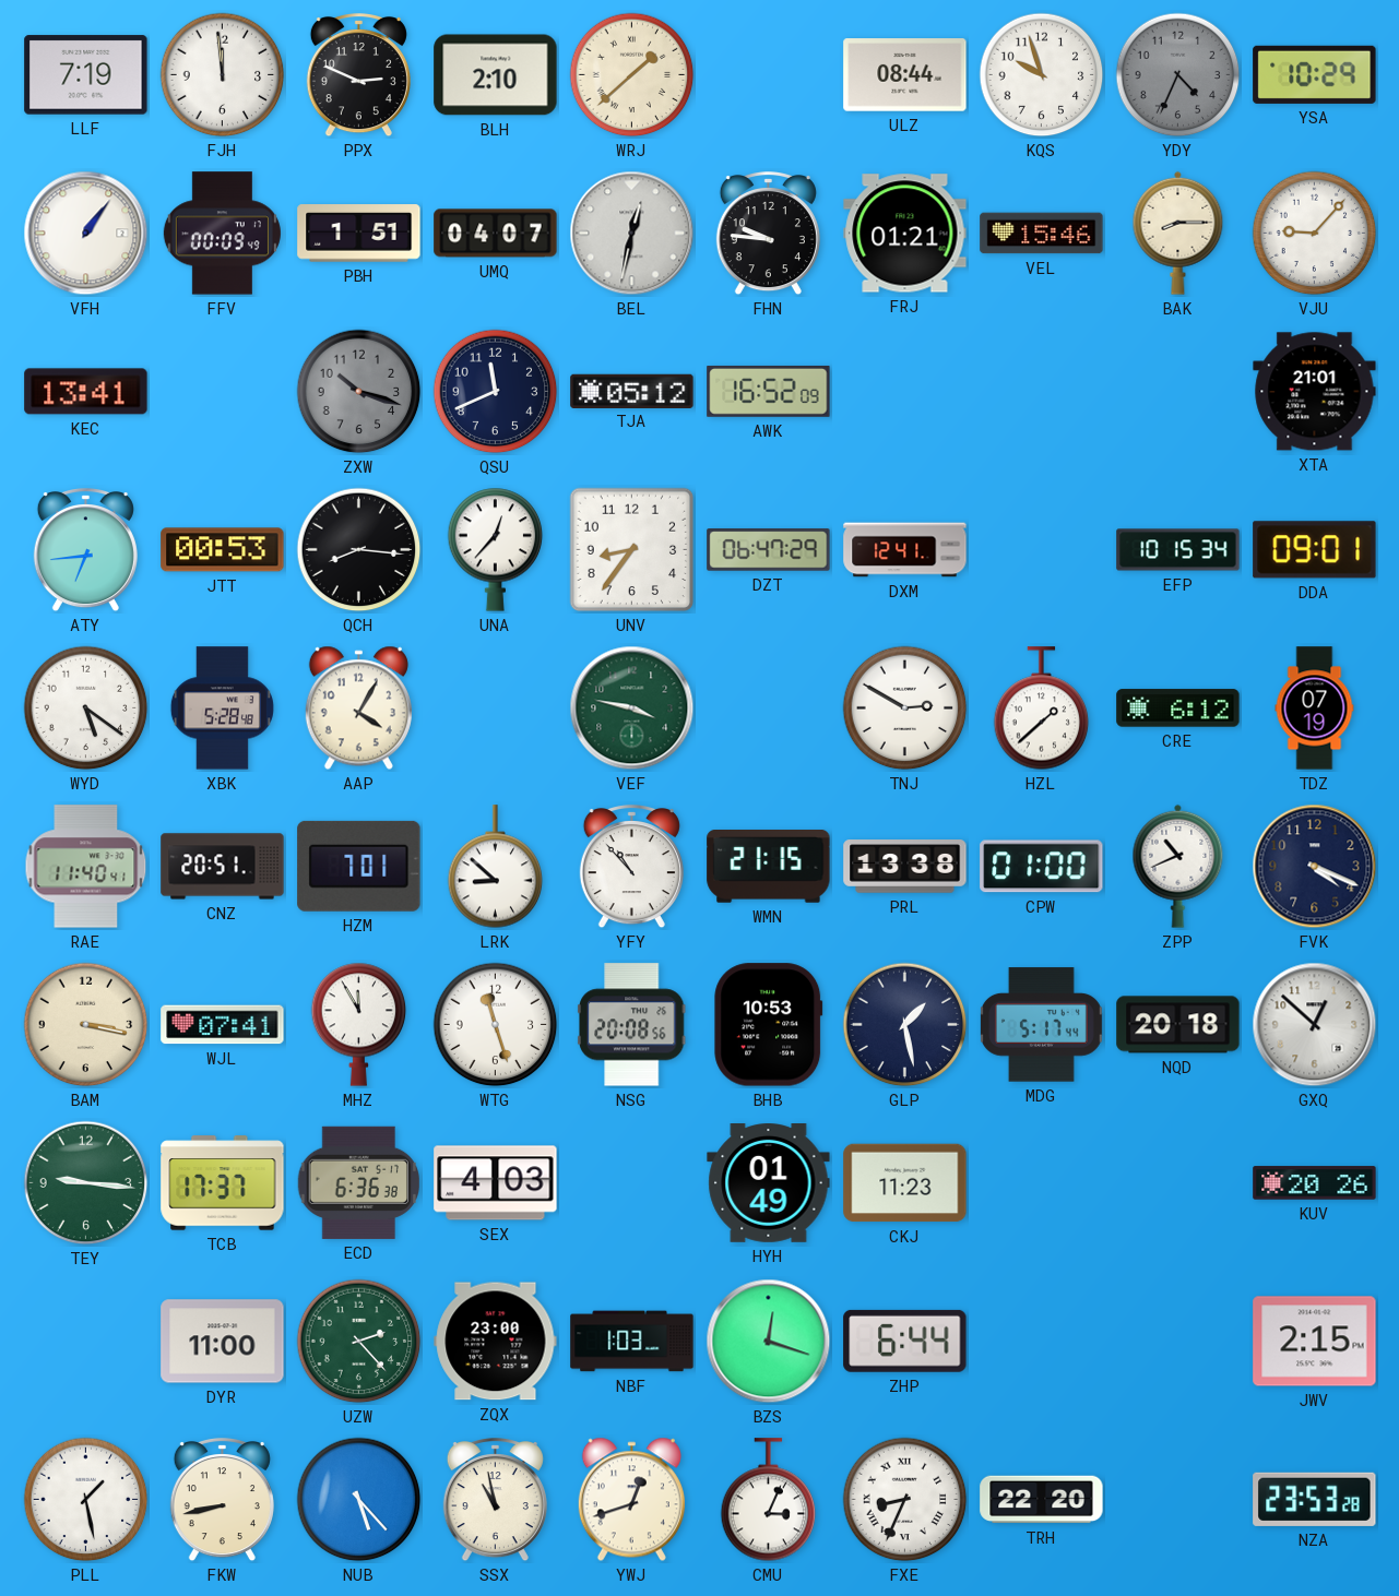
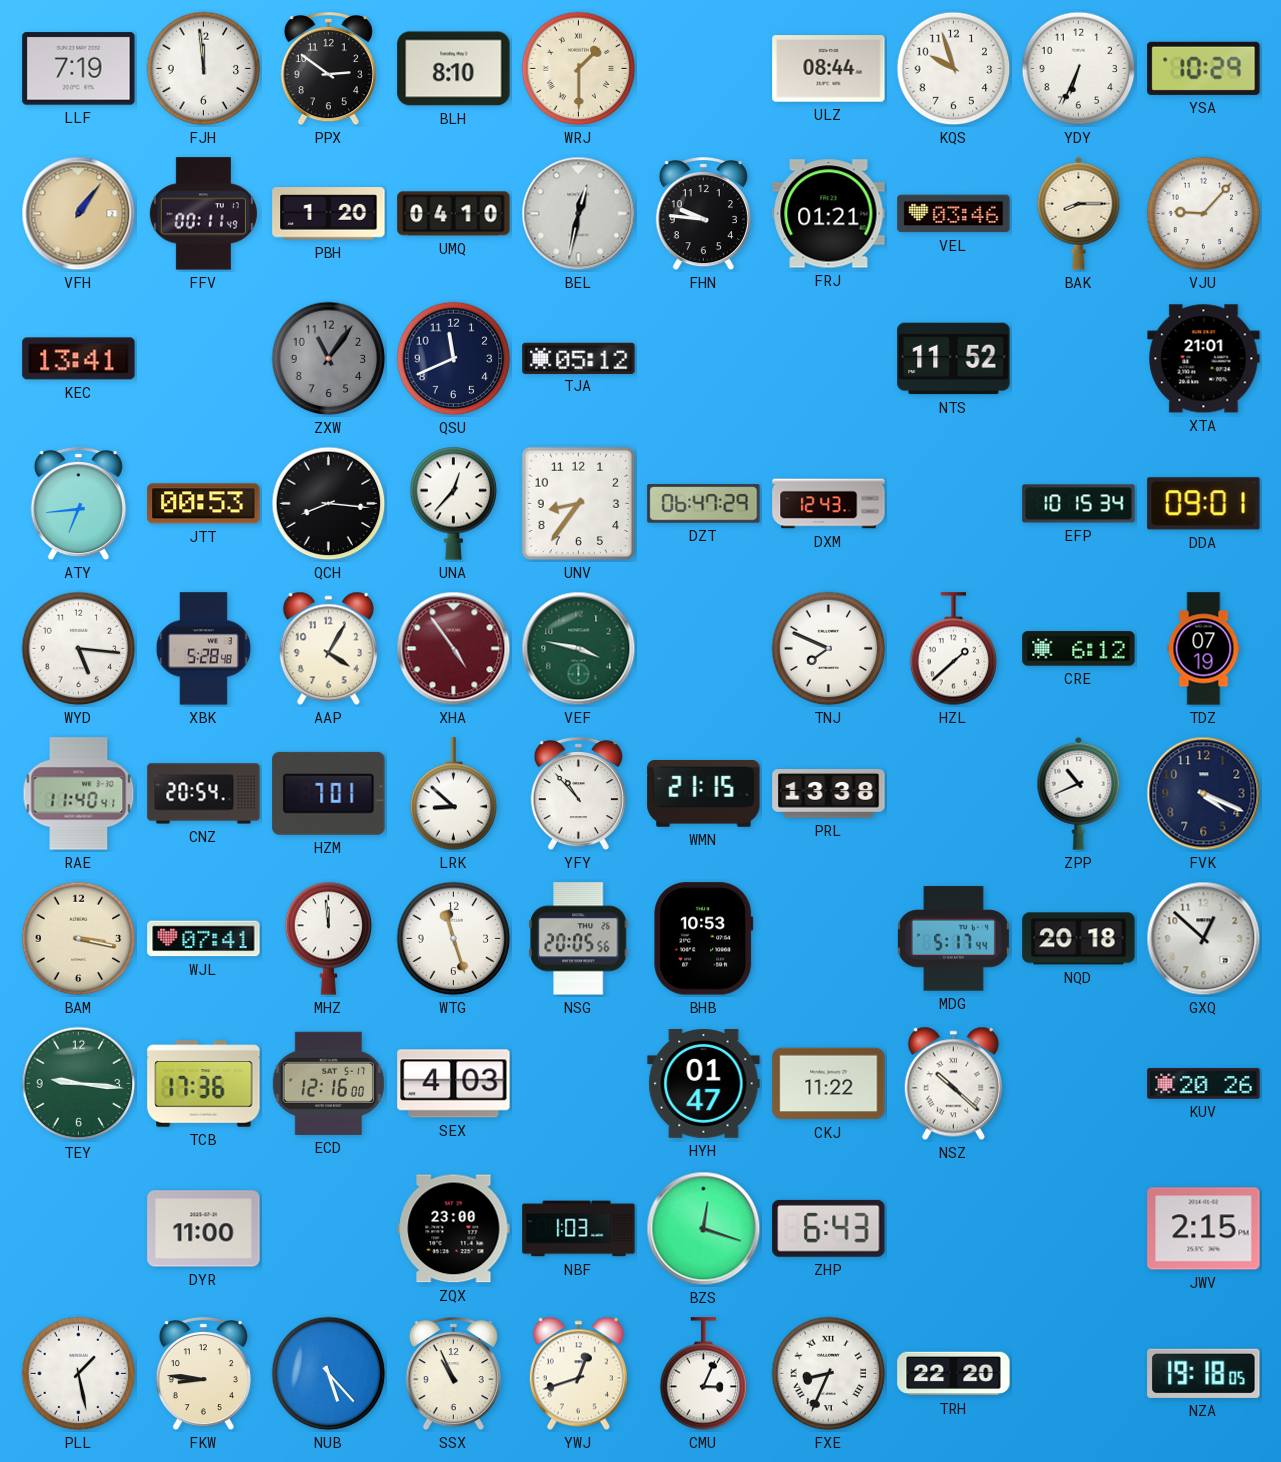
PPX: 2:49 -> 2:51 (328, 70)
BLH: 2:10 -> 8:10 (454, 69)
WRJ: 1:38 -> 1:30 (579, 69)
YDY: 4:34 -> 6:34 (1079, 69)
YDY dial: grey -> white (1079, 69)
VFH dial: white -> champagne (79, 214)
FFV: 00:09 -> 00:11 (203, 214)
PBH: 1:51 -> 1:20 (329, 214)
UMQ: 04:07 -> 04:10 (454, 214)
VEL: 15:46 -> 03:46 (954, 214)
ZXW: 10:18 -> 11:06 (329, 359)
AWK: 16:52 -> none (769, 391)
NTS: none -> 11:52 (954, 359)
DXM: 12:41 -> 12:43 (829, 504)
WYD: 5:21 -> 5:16 (79, 649)
XHA: none -> 4:54 (454, 649)
TNJ: 2:50 -> 7:49 (829, 649)
CNZ: 20:51 -> 20:54 (204, 794)
CPW: 01:00 -> none (1042, 867)
MHZ: 11:55 -> 11:59 (329, 938)
NSG: 20:08 -> 20:05 (579, 939)
GLP: 1:28 -> none (905, 1025)
TCB: 17:37 -> 17:36 (204, 1084)
ECD: 6:36 -> 12:16 (329, 1083)
HYH: 01:49 -> 01:47 (704, 1084)
CKJ: 11:23 -> 11:22 (829, 1084)
NSZ: none -> 10:22 (953, 1084)
UZW: 2:23 -> none (359, 1342)
ZHP: 6:44 -> 6:43 (829, 1228)
FKW: 8:43 -> 8:46 (203, 1375)
SSX: 10:58 -> 10:56 (453, 1375)
NZA: 23:53 -> 19:18 (1204, 1373)
